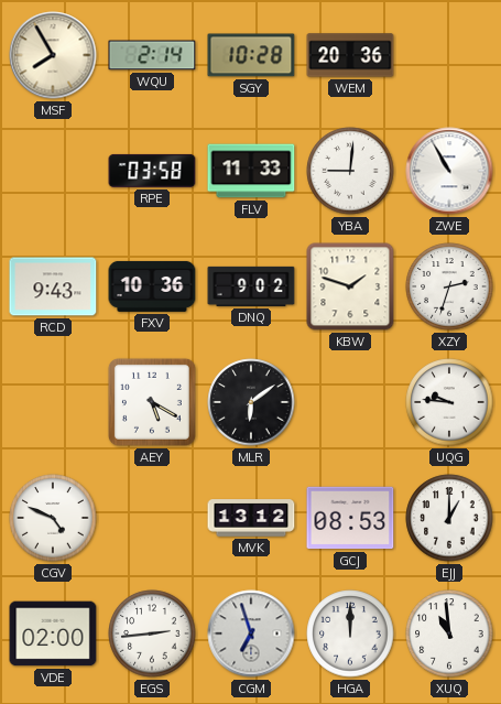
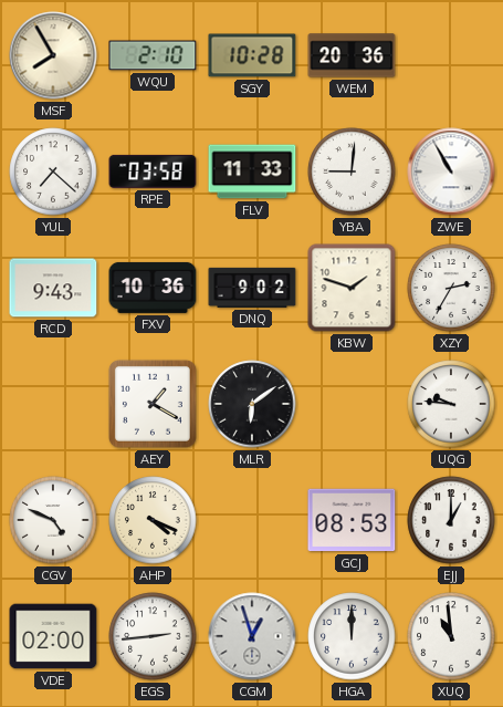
WQU: 2:14 -> 2:10 (153, 55)
YUL: none -> 7:22 (53, 171)
XZY: 2:33 -> 2:35 (451, 288)
AEY: 5:20 -> 1:20 (153, 404)
AHP: none -> 4:19 (153, 520)
MVK: 13:12 -> none (251, 518)
CGM: 6:57 -> 12:57 (252, 636)
